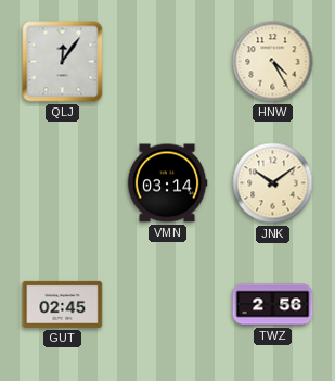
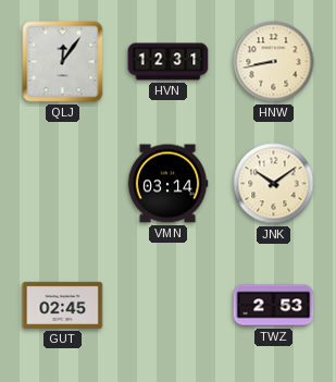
HVN: none -> 12:31 (169, 62)
HNW: 4:25 -> 8:43 (274, 62)
TWZ: 2:56 -> 2:53 (274, 306)
